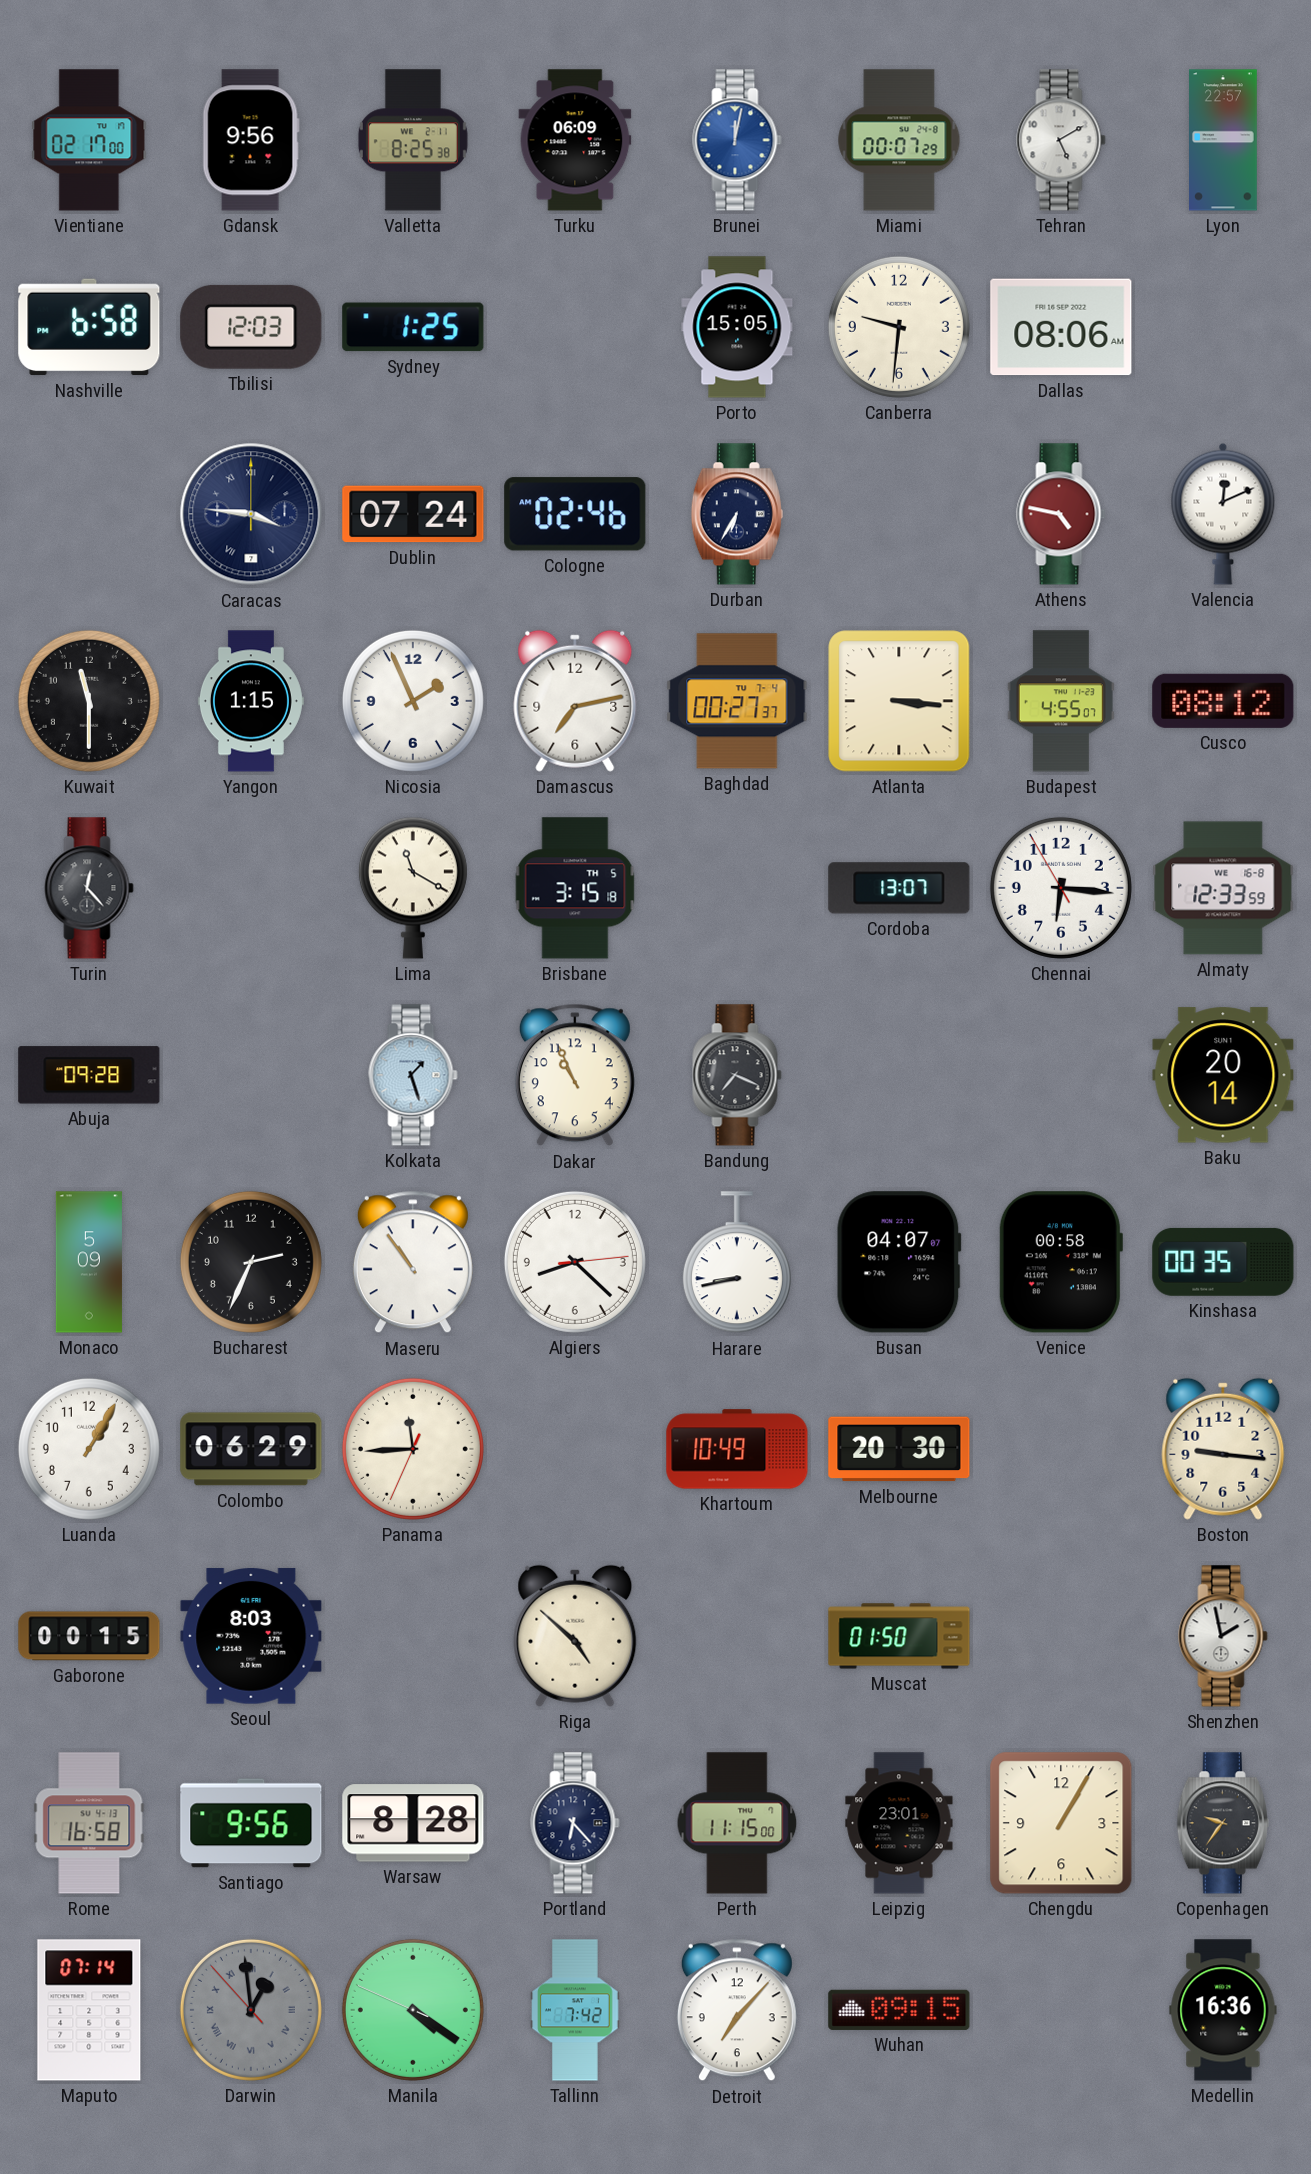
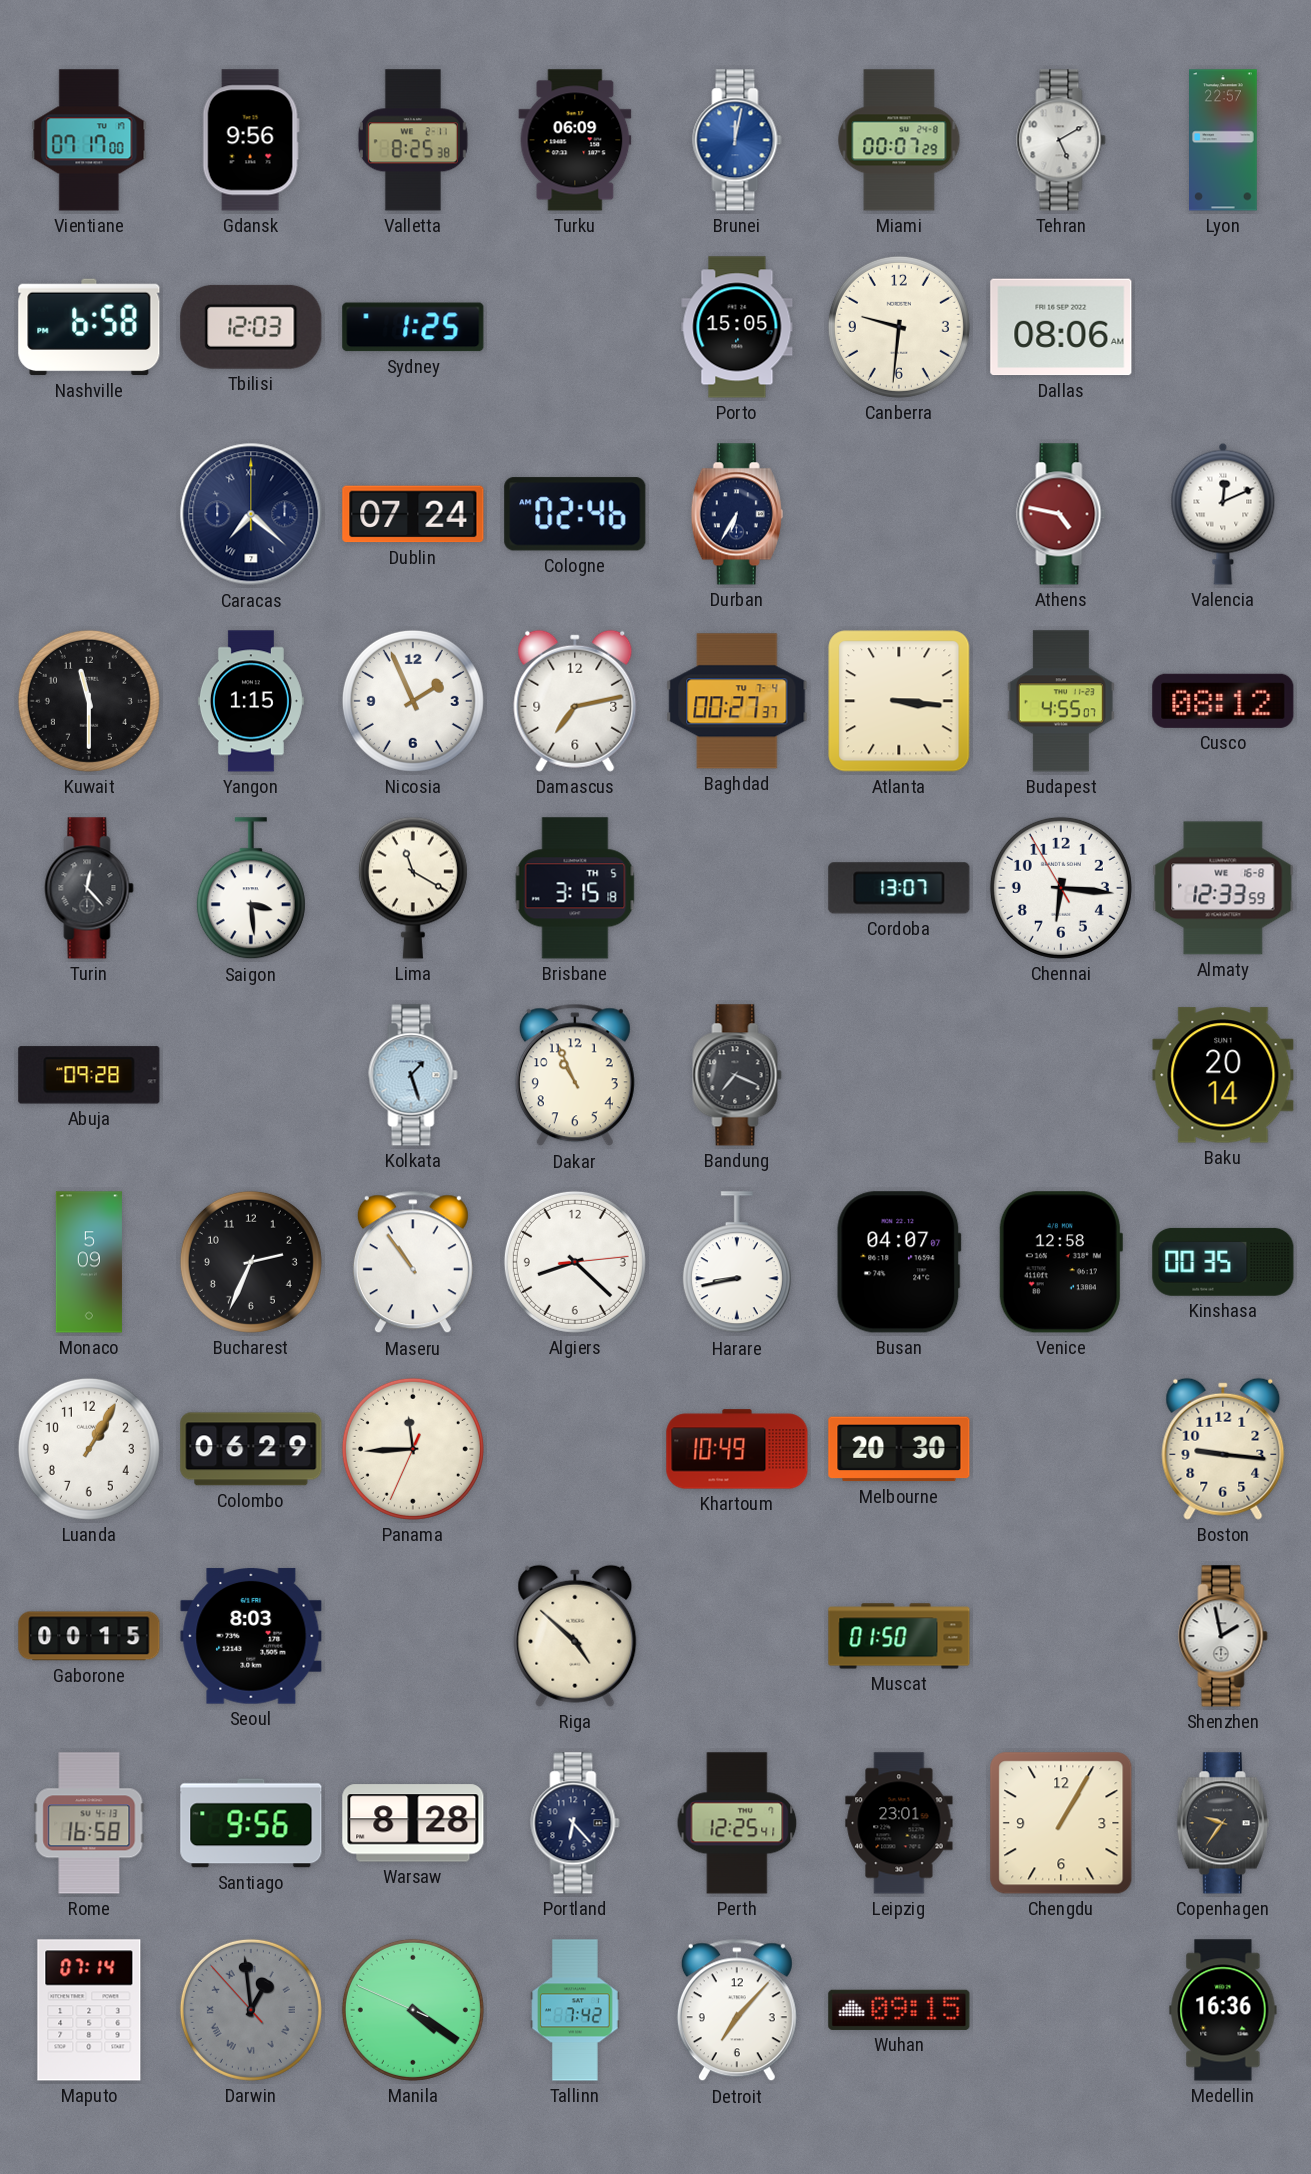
Vientiane: 02:17 -> 07:17 (89, 140)
Caracas: 3:46 -> 7:22 (251, 514)
Saigon: none -> 3:29 (251, 889)
Venice: 00:58 -> 12:58 (1061, 1262)
Perth: 11:15 -> 12:25 (737, 1823)
